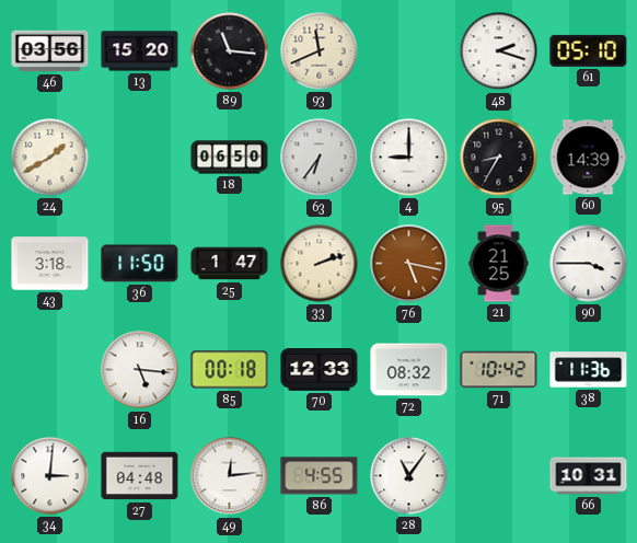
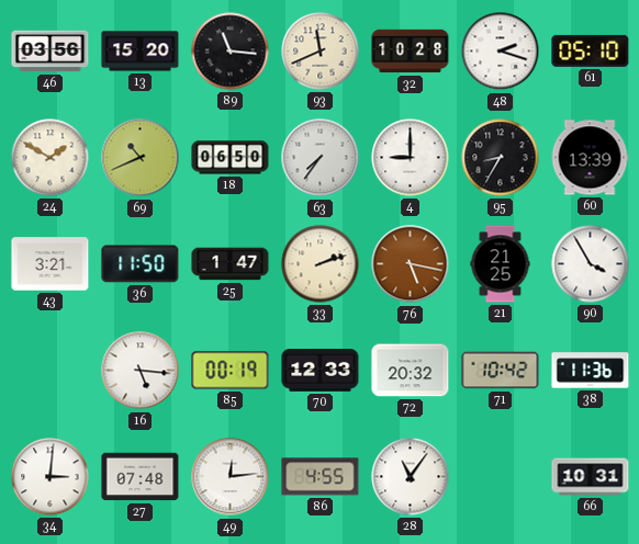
32: none -> 10:28 (411, 52)
24: 1:40 -> 1:50 (51, 158)
69: none -> 10:41 (141, 158)
63: 6:36 -> 7:36 (321, 158)
60: 14:39 -> 13:39 (590, 158)
43: 3:18 -> 3:21 (51, 264)
90: 3:45 -> 3:55 (591, 264)
85: 00:18 -> 00:19 (231, 371)
72: 08:32 -> 20:32 (411, 371)
27: 04:48 -> 07:48 (141, 477)
